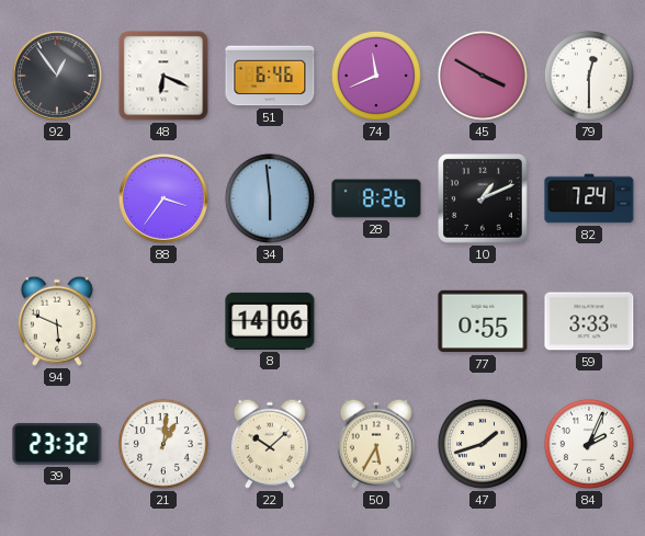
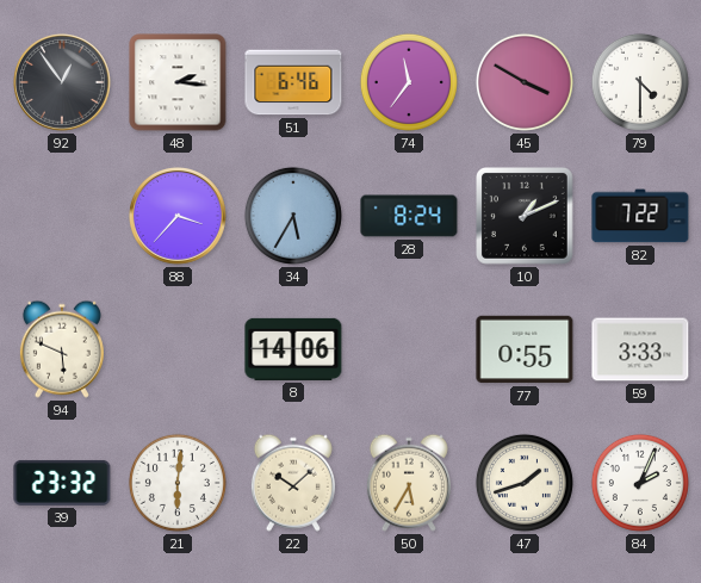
48: 6:19 -> 2:16 (178, 82)
74: 11:41 -> 11:36 (409, 82)
79: 12:30 -> 4:30 (640, 82)
88: 3:36 -> 3:37 (179, 217)
34: 5:59 -> 5:35 (293, 216)
28: 8:26 -> 8:24 (409, 216)
82: 7:24 -> 7:22 (640, 216)
21: 1:01 -> 6:01 (178, 483)
